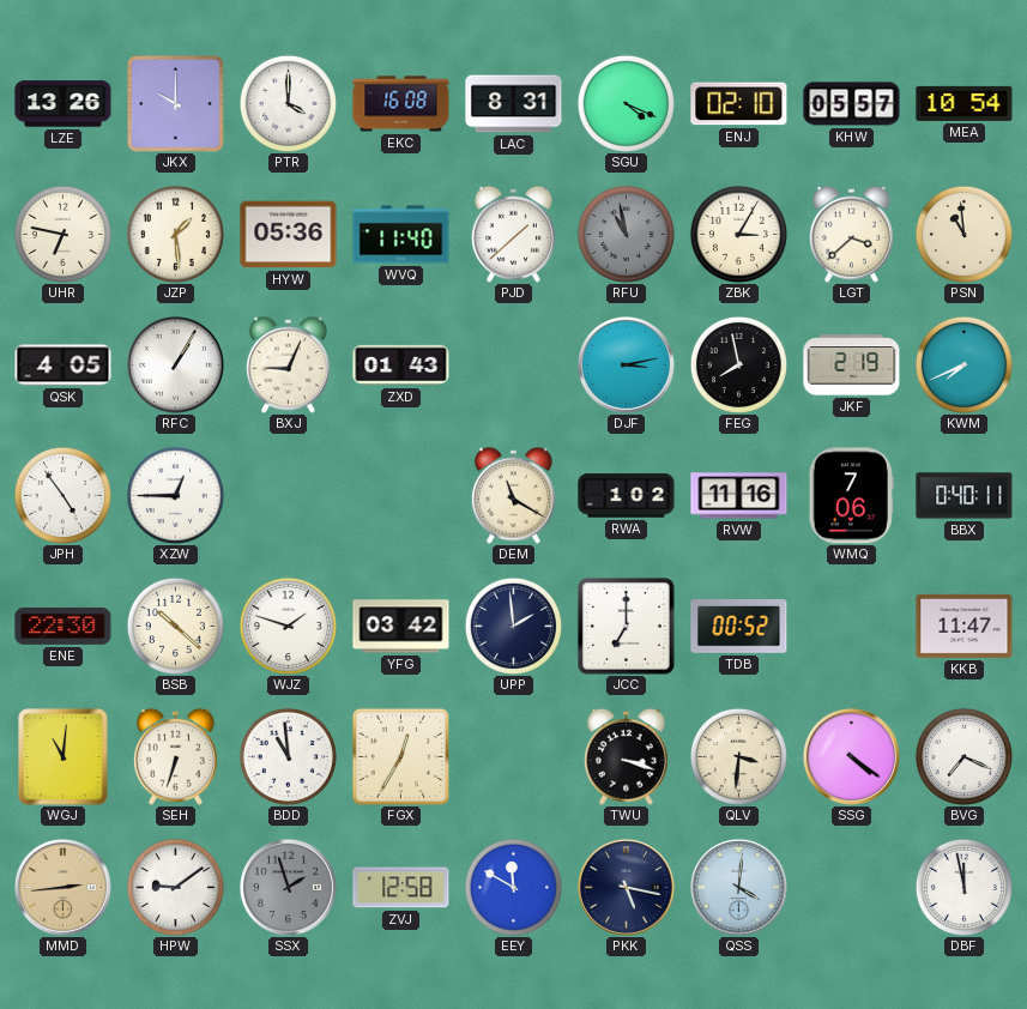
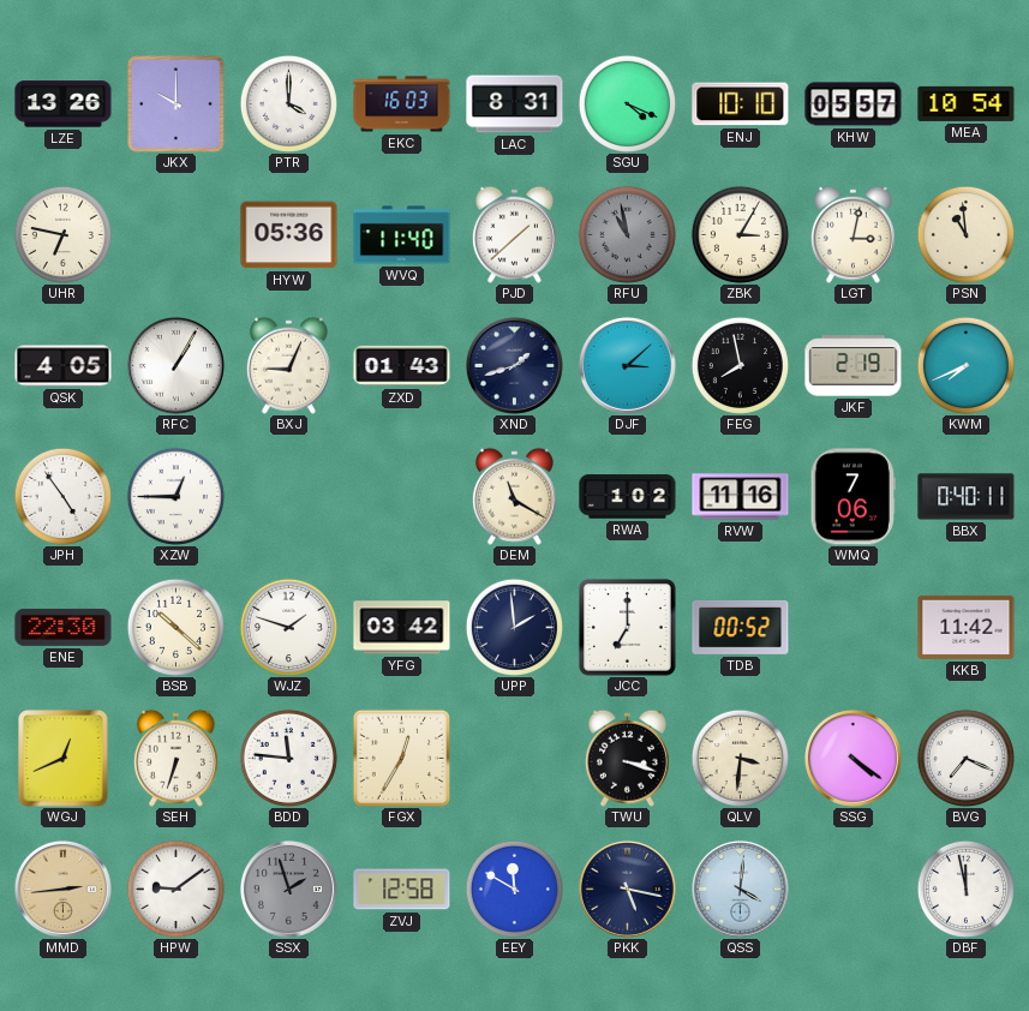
EKC: 16:08 -> 16:03 (402, 104)
ENJ: 02:10 -> 10:10 (741, 104)
JZP: 1:29 -> none (175, 234)
LGT: 3:38 -> 3:02 (852, 234)
XND: none -> 1:42 (514, 365)
DJF: 3:13 -> 3:08 (627, 365)
KKB: 11:47 -> 11:42 (967, 627)
WGJ: 11:01 -> 12:41 (64, 759)
BDD: 10:59 -> 11:46 (288, 758)
